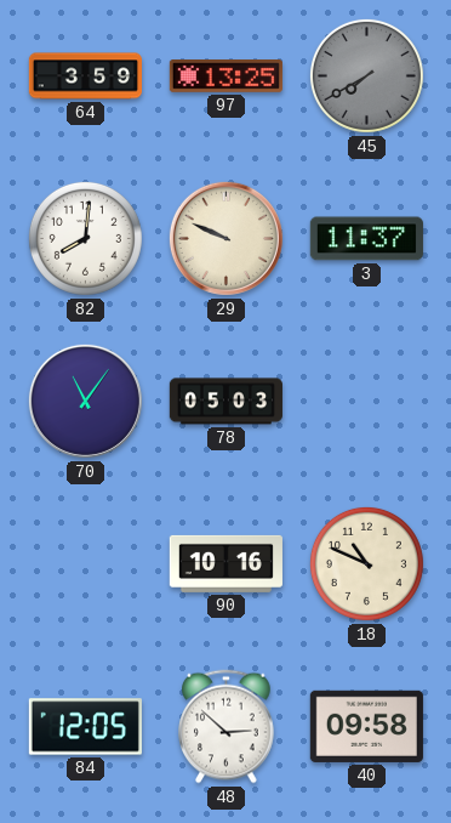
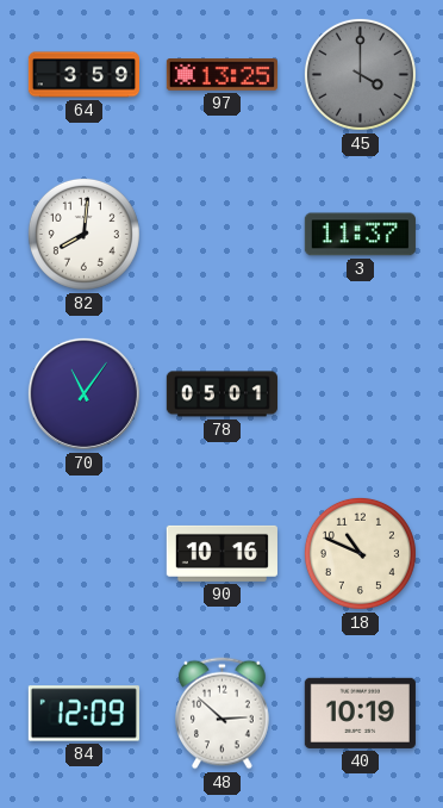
45: 7:40 -> 4:00 (360, 74)
29: 9:49 -> none (225, 238)
78: 05:03 -> 05:01 (221, 394)
84: 12:05 -> 12:09 (83, 714)
40: 09:58 -> 10:19 (360, 713)
